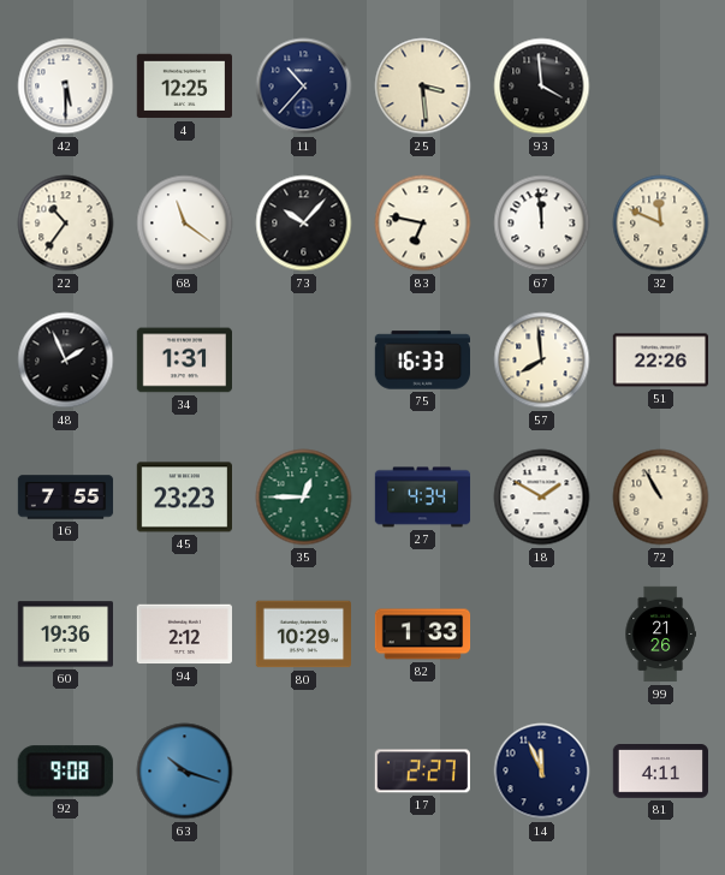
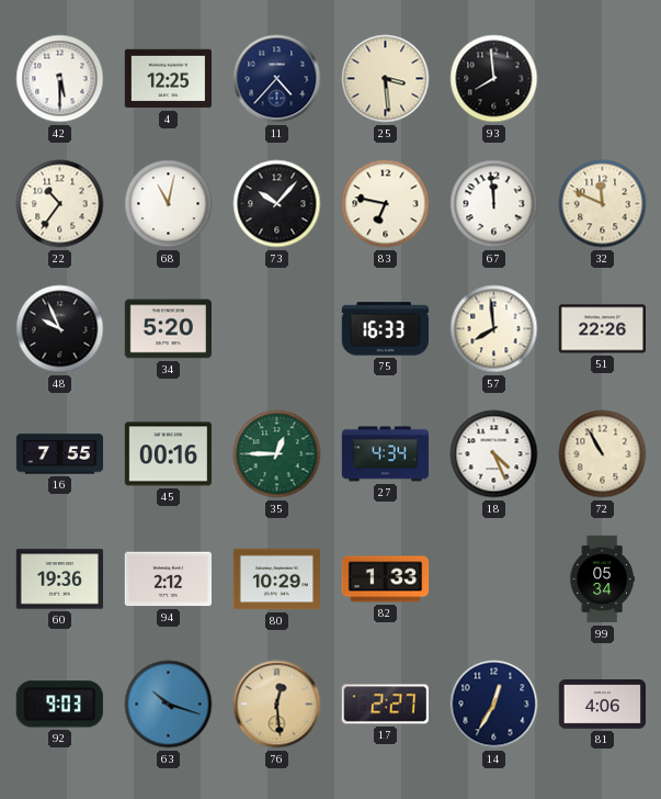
11: 10:37 -> 4:37 (277, 79)
93: 3:59 -> 7:59 (494, 79)
68: 11:21 -> 11:02 (169, 204)
48: 1:56 -> 9:56 (60, 329)
34: 1:31 -> 5:20 (168, 329)
45: 23:23 -> 00:16 (168, 454)
18: 1:50 -> 4:26 (494, 454)
99: 21:26 -> 05:34 (602, 579)
92: 9:08 -> 9:03 (59, 705)
76: none -> 12:29 (277, 705)
14: 11:56 -> 12:35 (494, 705)
81: 4:11 -> 4:06 (602, 705)
